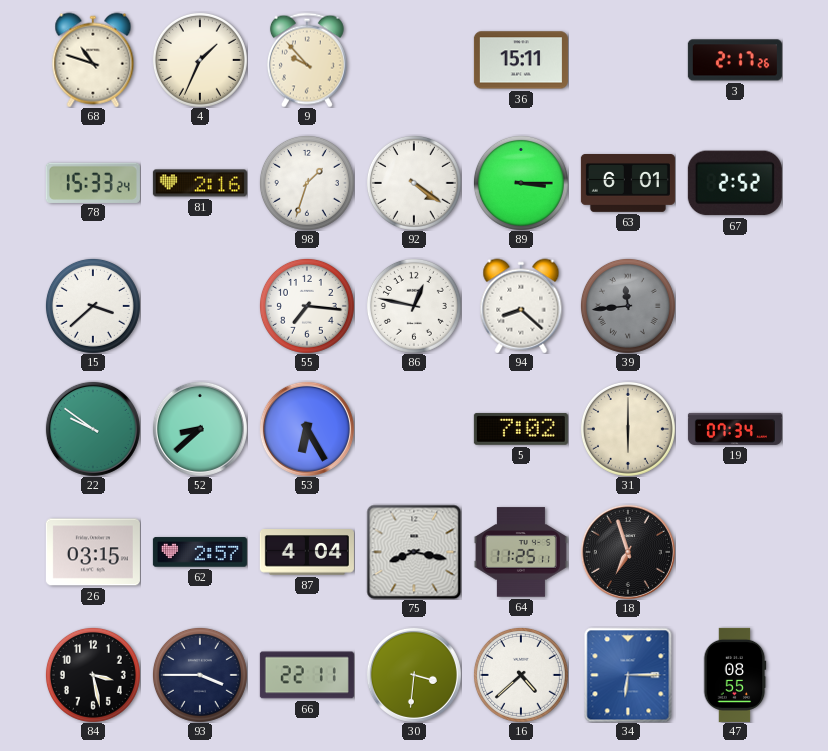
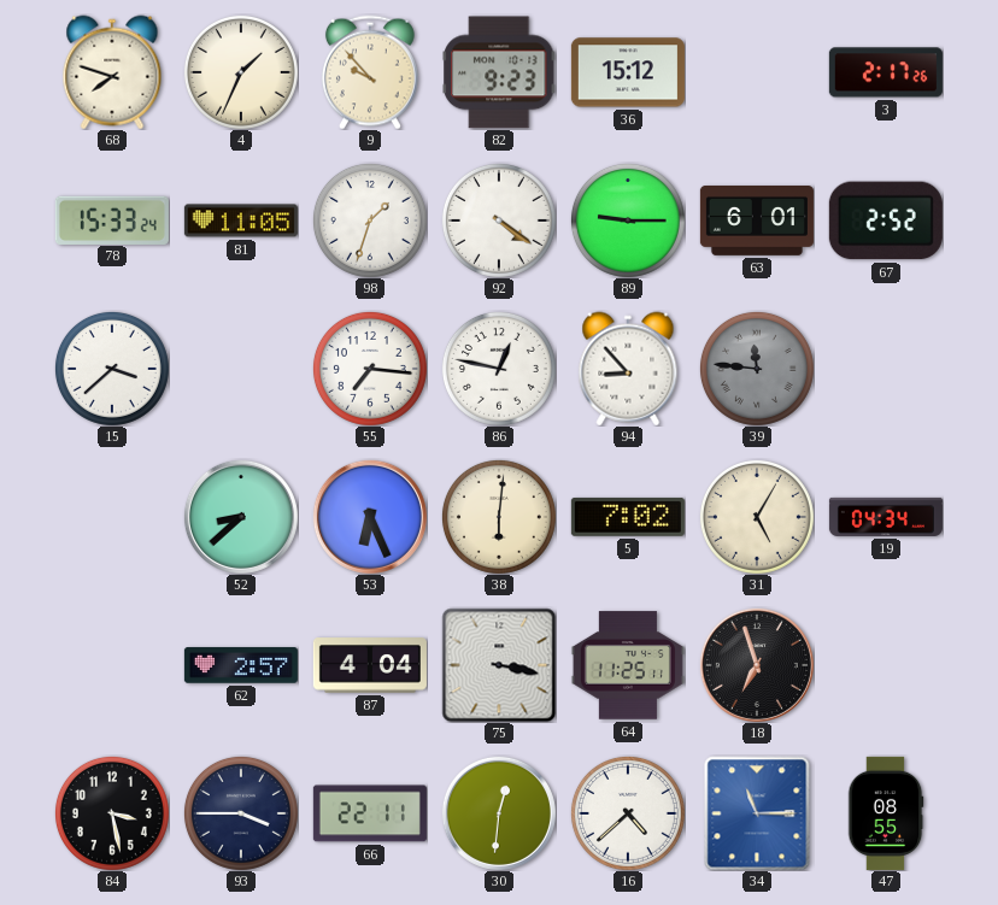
68: 10:48 -> 7:48 (112, 72)
82: none -> 9:23 (499, 72)
36: 15:11 -> 15:12 (628, 72)
81: 2:16 -> 11:05 (241, 221)
89: 3:15 -> 9:15 (628, 221)
94: 8:22 -> 8:53 (628, 369)
39: 11:44 -> 11:46 (757, 369)
22: 9:51 -> none (93, 429)
53: 6:25 -> 6:26 (370, 517)
38: none -> 6:01 (499, 517)
31: 6:00 -> 5:05 (757, 517)
19: 07:34 -> 04:34 (886, 517)
26: 03:15 -> none (93, 552)
75: 8:17 -> 3:17 (499, 665)
30: 3:31 -> 12:31 (499, 813)
34: 6:15 -> 11:15 (757, 813)
